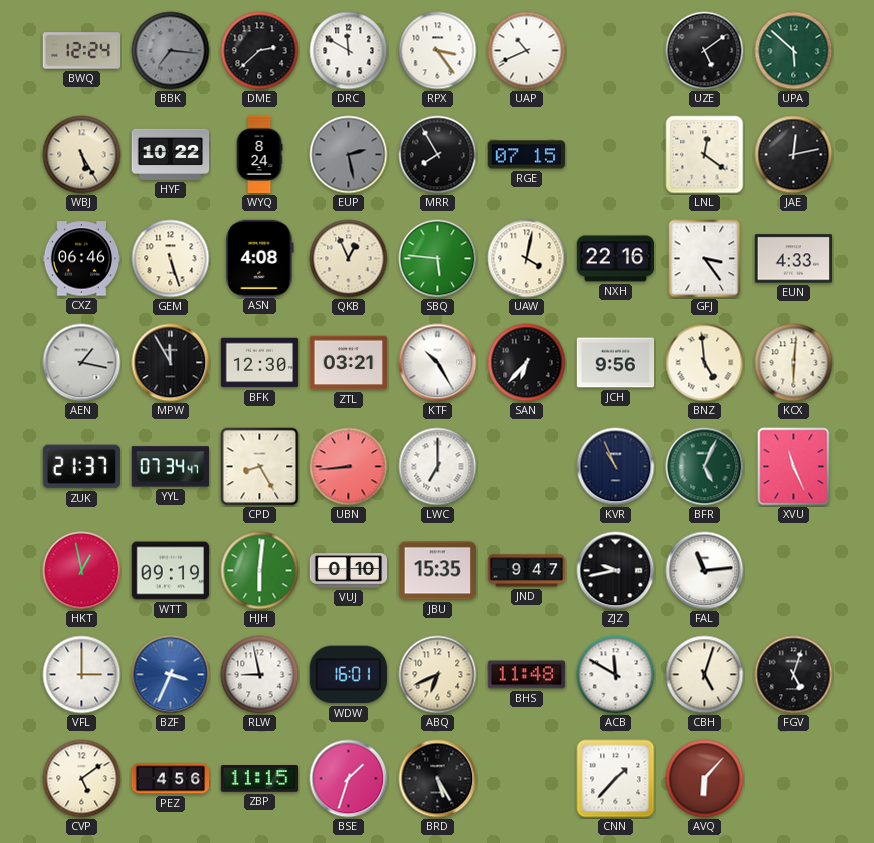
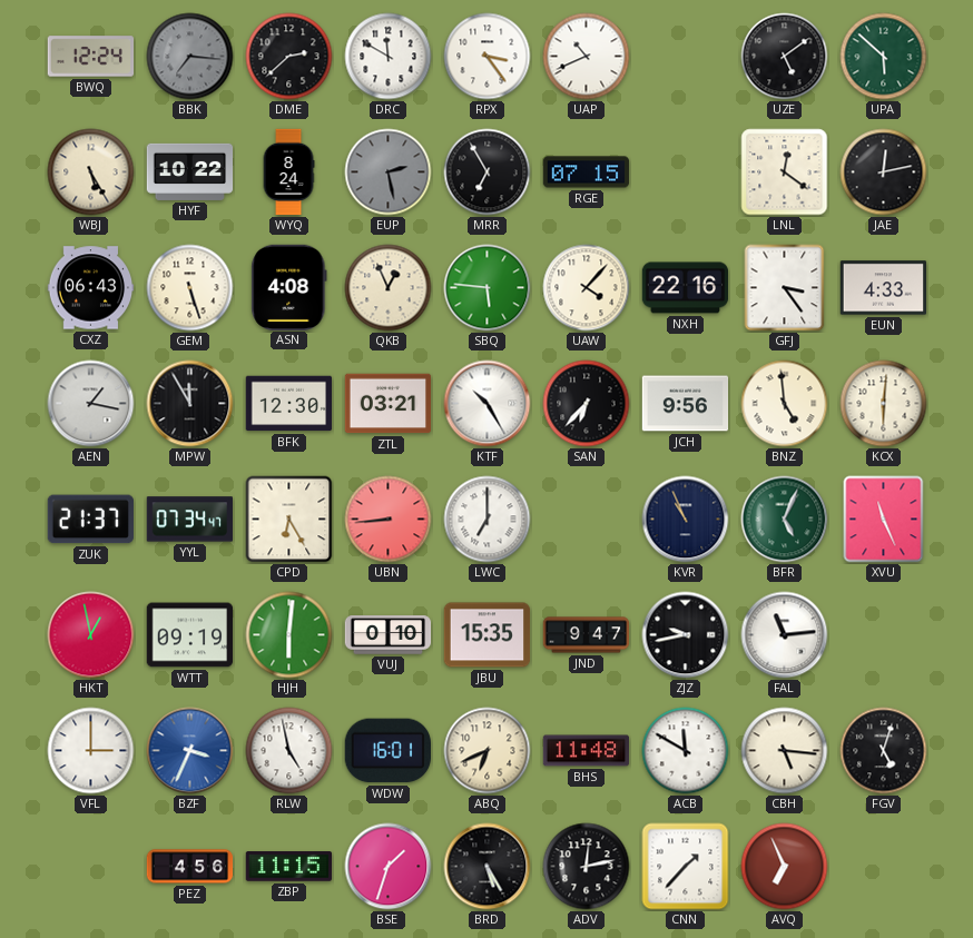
MRR: 7:55 -> 6:55 (488, 172)
CXZ: 06:46 -> 06:43 (91, 288)
UAW: 4:02 -> 4:07 (587, 288)
CPD: 8:25 -> 6:25 (289, 520)
RLW: 8:58 -> 4:58 (289, 751)
CBH: 5:03 -> 5:16 (785, 751)
CVP: 5:09 -> none (82, 779)
ADV: none -> 12:13 (587, 867)
AVQ: 6:07 -> 6:56 (785, 867)
